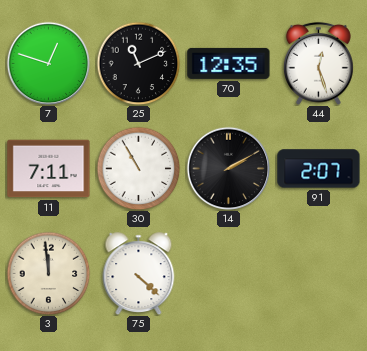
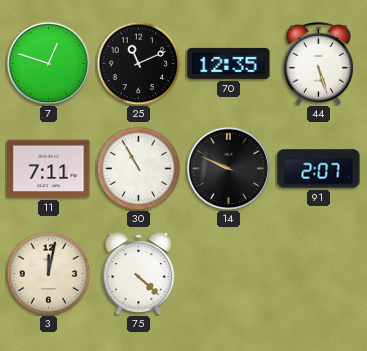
44: 12:27 -> 5:27 (318, 63)
14: 2:10 -> 9:49 (228, 168)
3: 11:59 -> 12:02 (48, 273)
